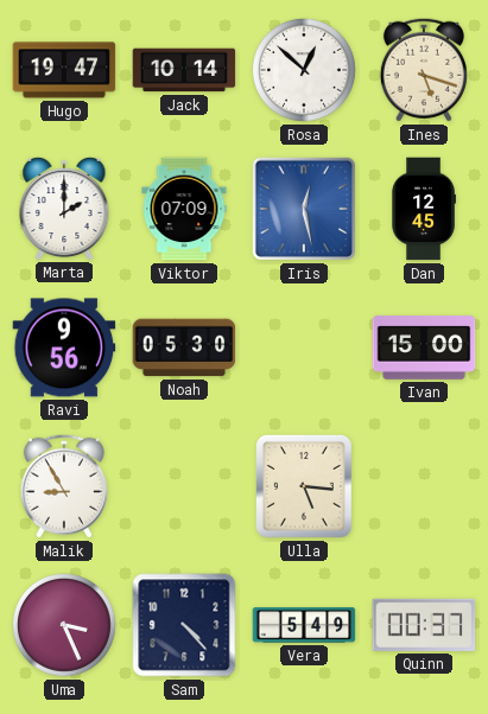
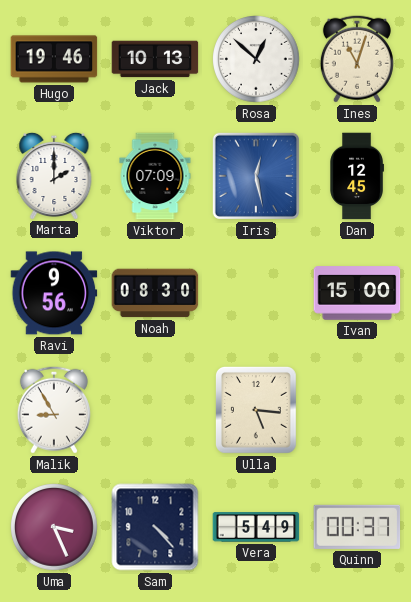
Hugo: 19:47 -> 19:46 (54, 59)
Jack: 10:14 -> 10:13 (155, 59)
Ines: 5:18 -> 11:03 (357, 59)
Noah: 05:30 -> 08:30 (155, 293)
